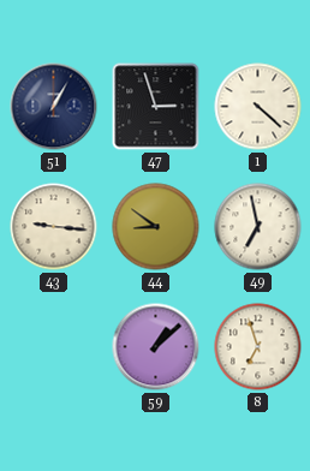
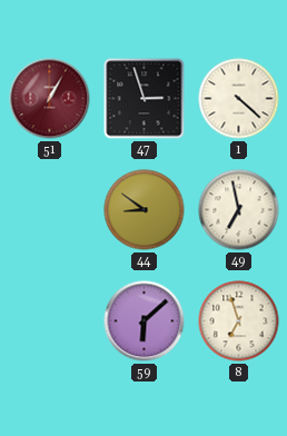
51 dial: navy -> burgundy (50, 99)
43: 9:16 -> none (54, 227)
59: 1:08 -> 6:08 (145, 321)
